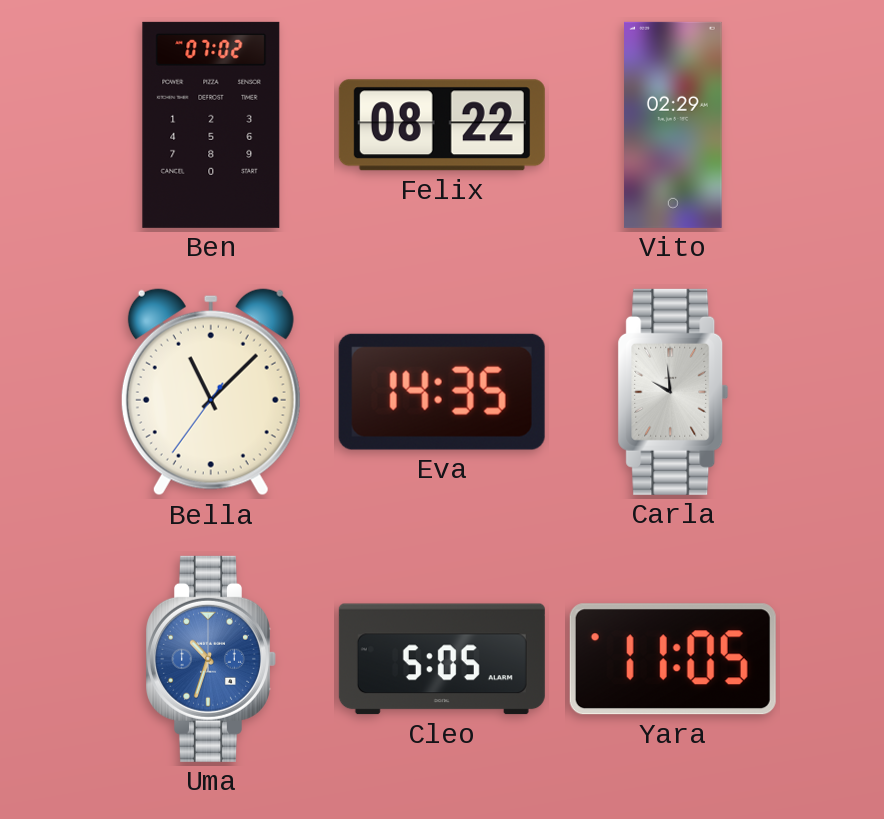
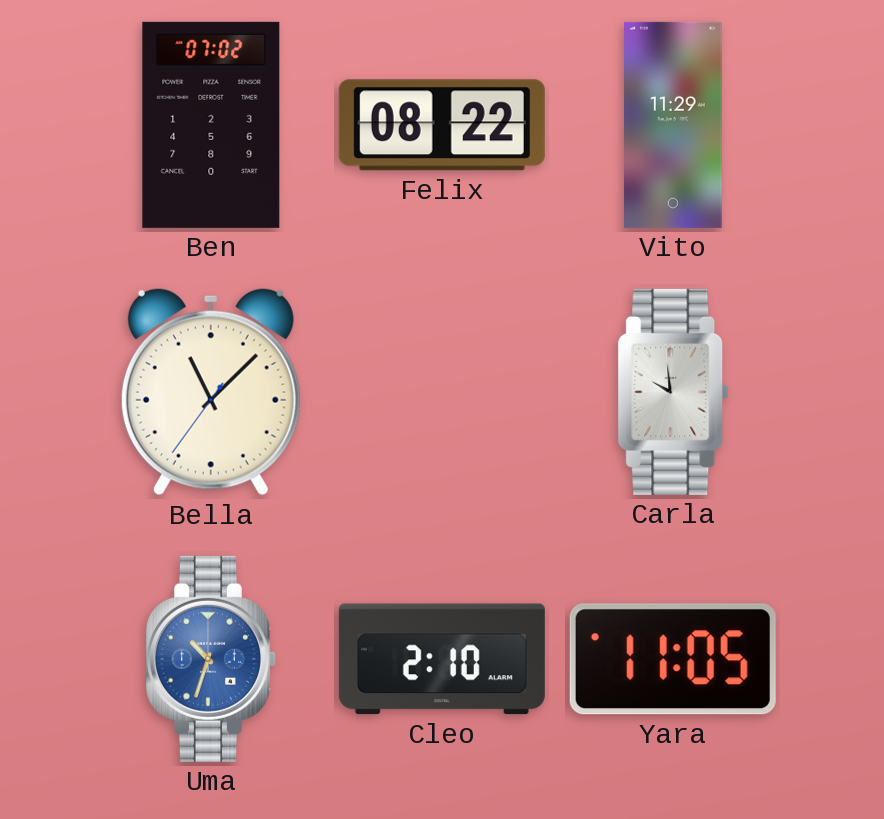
Vito: 02:29 -> 11:29 (673, 125)
Eva: 14:35 -> none (442, 392)
Cleo: 5:05 -> 2:10 (442, 659)
